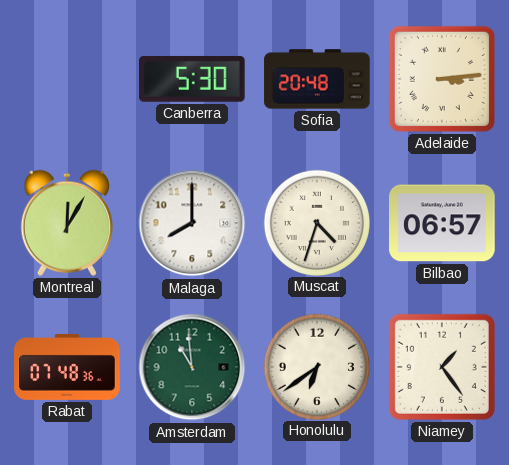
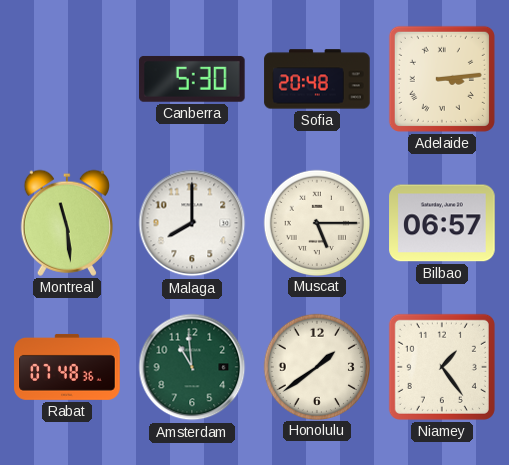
Montreal: 12:05 -> 11:29 (66, 223)
Muscat: 4:33 -> 5:15 (316, 222)
Honolulu: 6:39 -> 1:39 (316, 366)
